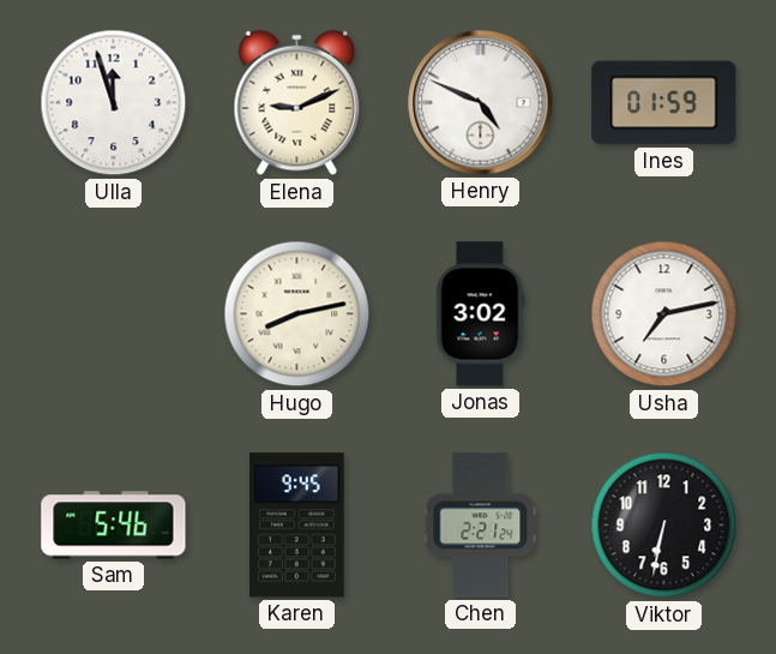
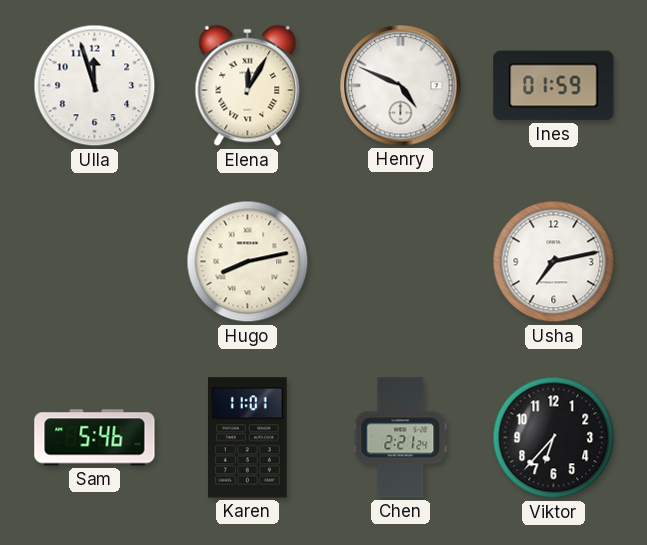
Elena: 9:11 -> 12:05 (248, 86)
Jonas: 3:02 -> none (481, 314)
Karen: 9:45 -> 11:01 (248, 438)
Viktor: 6:32 -> 6:37 (554, 438)
